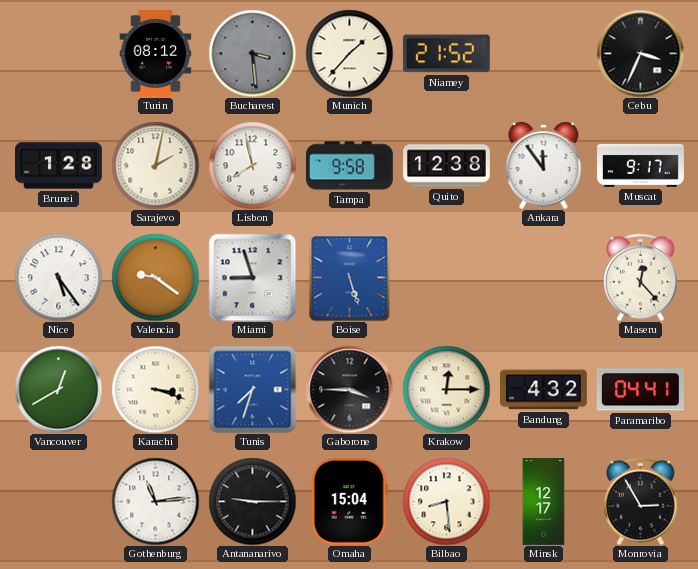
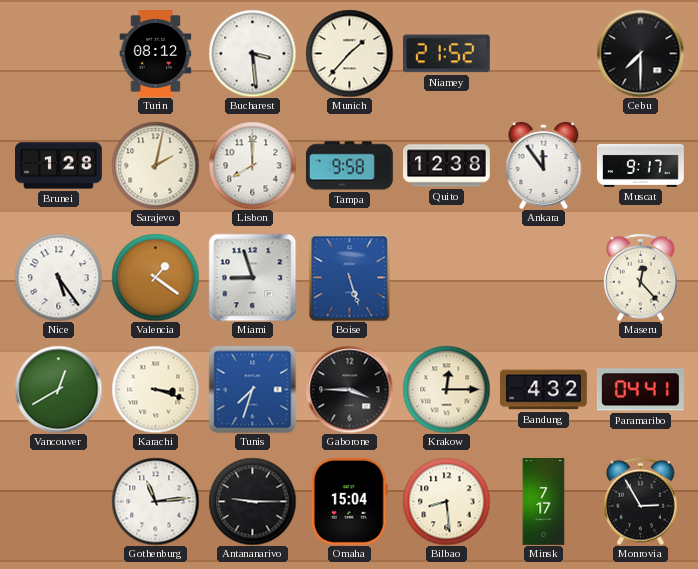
Bucharest dial: grey -> white (252, 53)
Cebu: 3:34 -> 7:30 (640, 53)
Lisbon: 7:58 -> 8:00 (252, 165)
Valencia: 9:21 -> 1:21 (155, 277)
Minsk: 12:17 -> 7:17 (544, 502)
